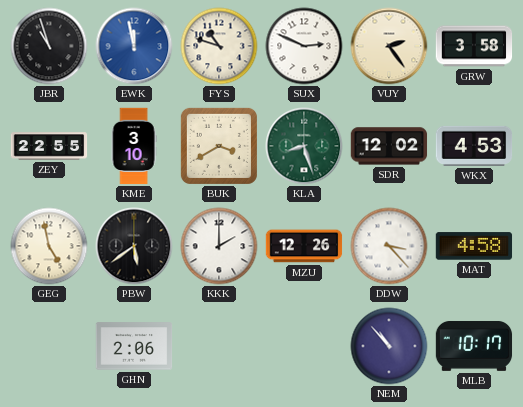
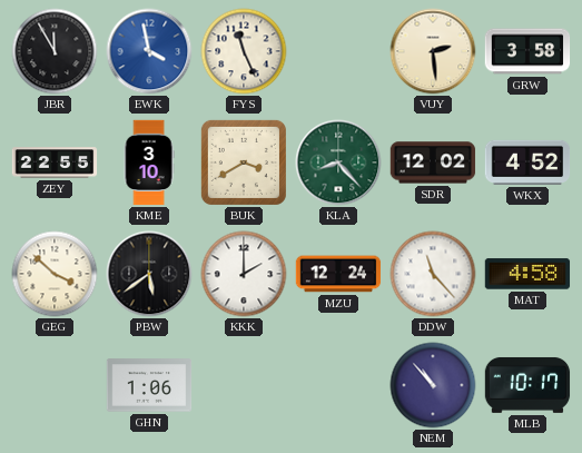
JBR: 10:57 -> 11:55 (55, 51)
EWK: 11:58 -> 3:58 (149, 51)
FYS: 10:48 -> 11:26 (244, 51)
SUX: 2:49 -> none (304, 46)
VUY: 2:24 -> 2:29 (433, 51)
KLA: 8:27 -> 8:23 (338, 163)
WKX: 4:53 -> 4:52 (527, 163)
GEG: 4:58 -> 3:52 (55, 274)
MZU: 12:26 -> 12:24 (338, 274)
DDW: 3:23 -> 11:23 (433, 274)
GHN: 2:06 -> 1:06 (149, 385)
